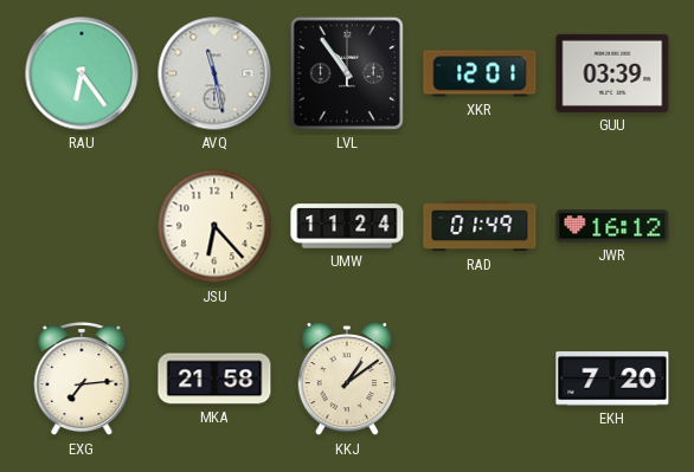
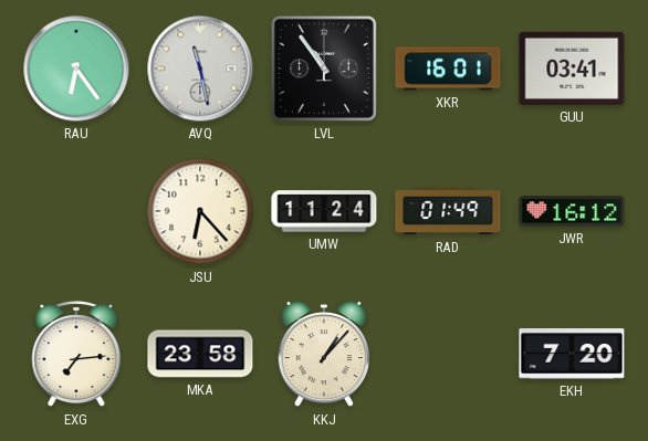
XKR: 12:01 -> 16:01 (448, 69)
GUU: 03:39 -> 03:41 (572, 69)
MKA: 21:58 -> 23:58 (200, 354)
KKJ: 1:09 -> 1:07 (324, 354)
